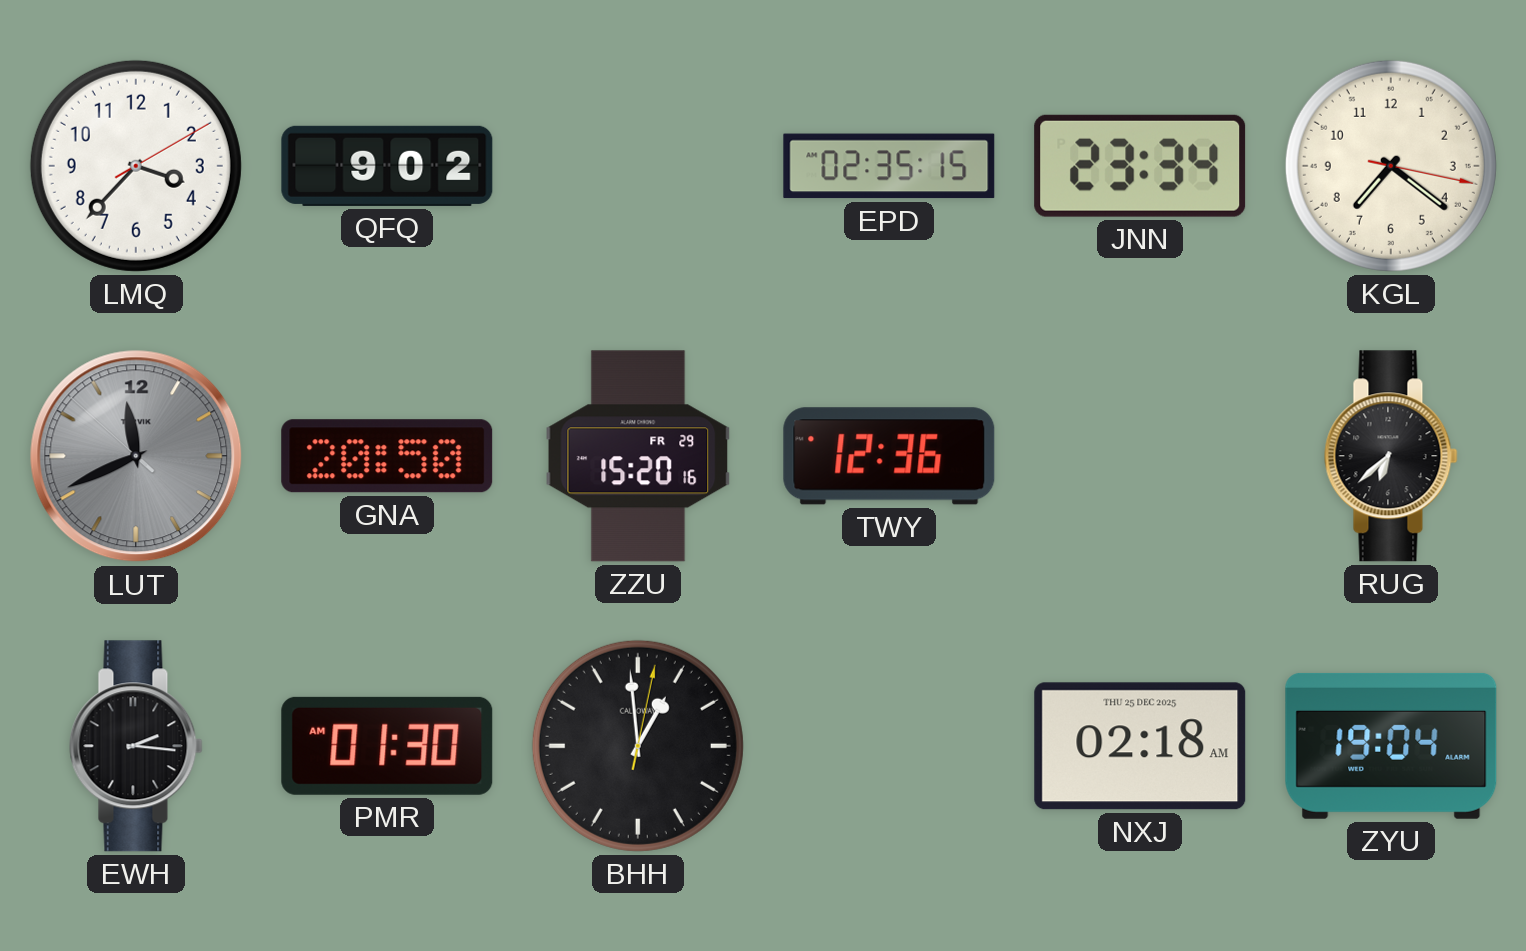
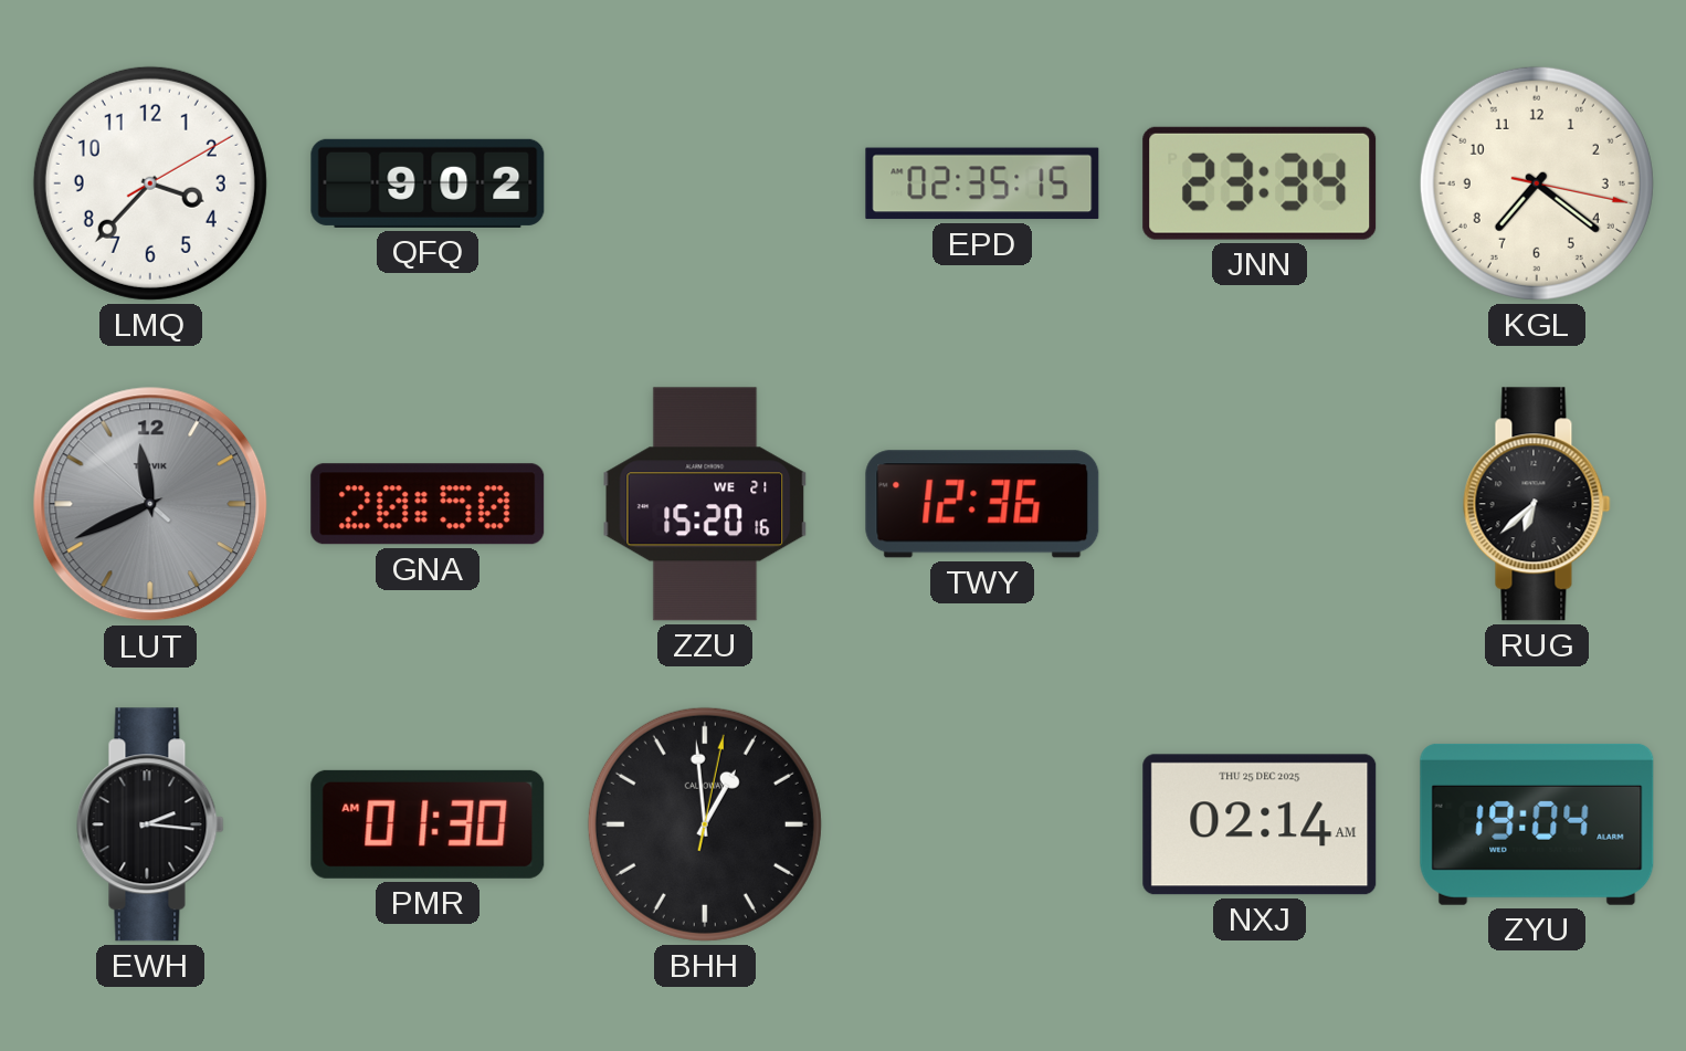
ZZU date: FR 29 -> WE 21 (705, 504)
NXJ: 02:18 -> 02:14 (1260, 824)
